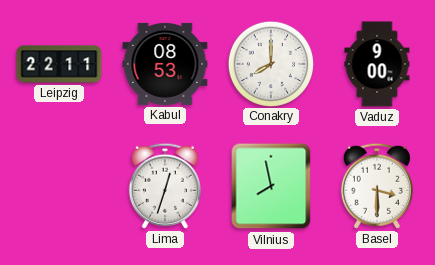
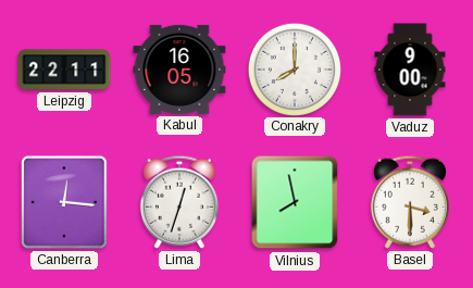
Kabul: 08:53 -> 16:05 (179, 70)
Canberra: none -> 12:16 (64, 202)
